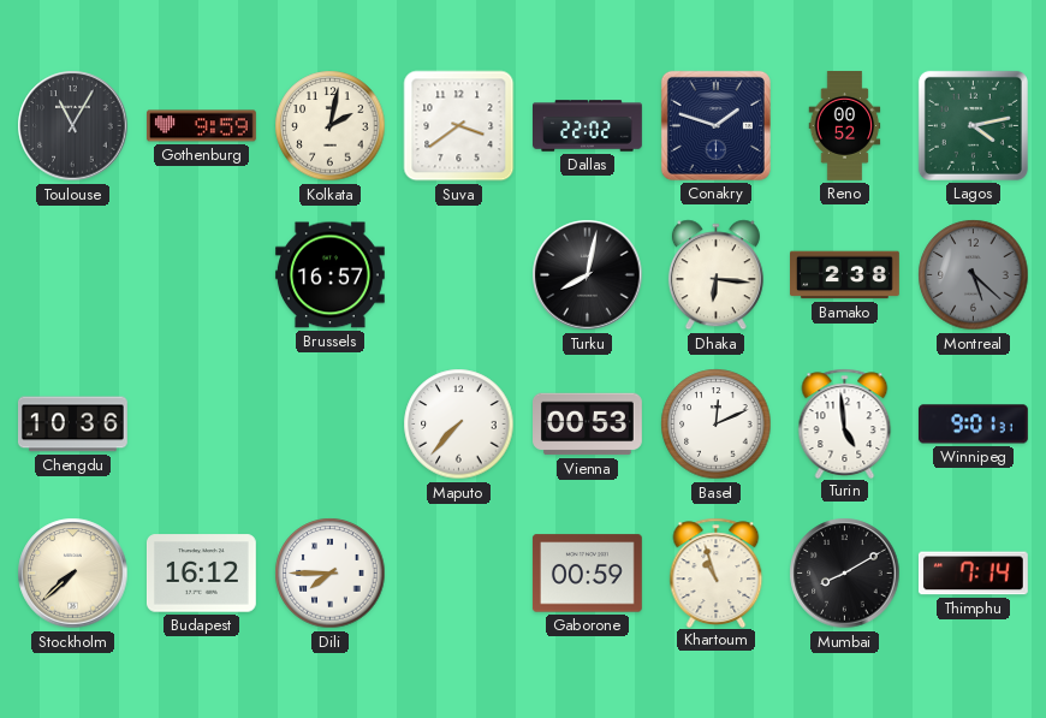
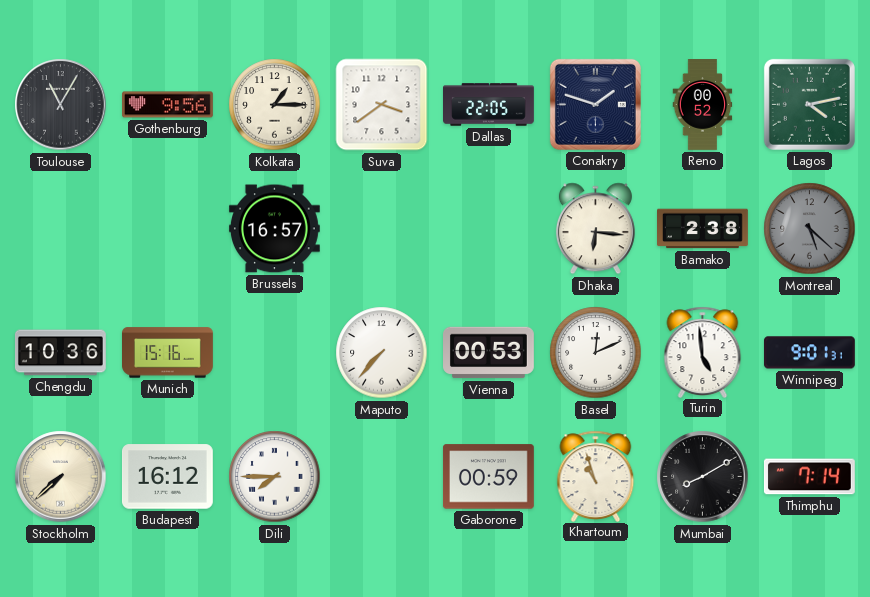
Gothenburg: 9:59 -> 9:56 (168, 105)
Kolkata: 2:02 -> 1:15 (275, 105)
Dallas: 22:02 -> 22:05 (489, 105)
Turku: 8:02 -> none (588, 275)
Munich: none -> 15:16 (168, 353)
